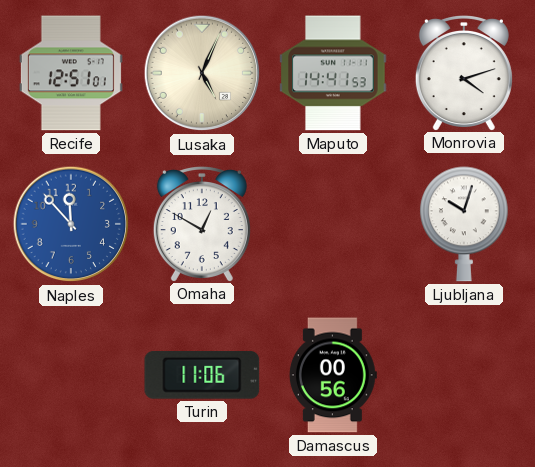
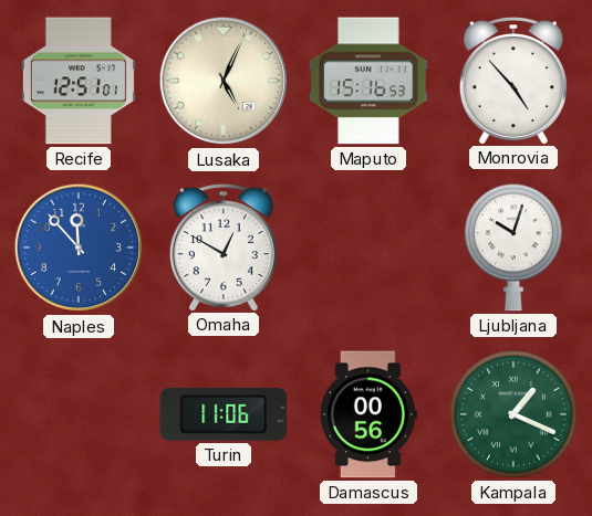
Maputo: 14:41 -> 15:16 (368, 81)
Monrovia: 4:12 -> 4:53 (513, 81)
Kampala: none -> 1:19 (515, 415)
